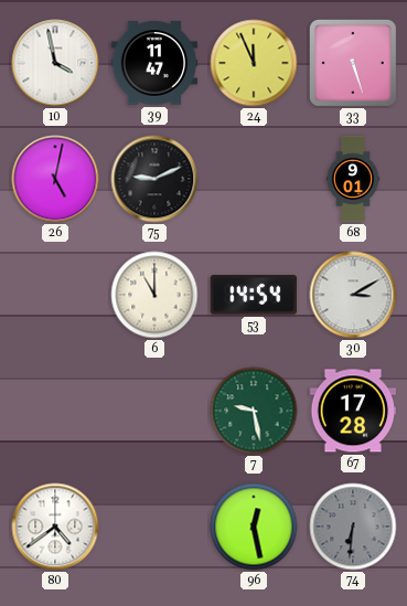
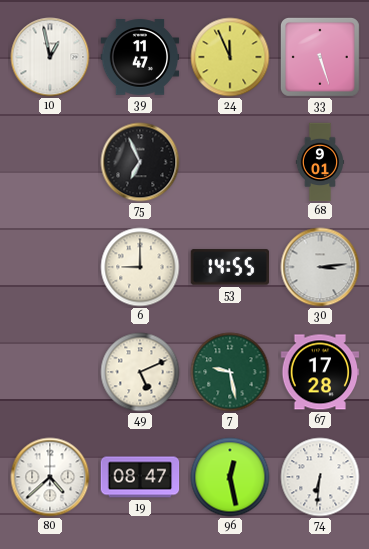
10: 3:58 -> 12:58 (50, 57)
26: 5:02 -> none (55, 179)
75: 9:11 -> 6:56 (140, 162)
6: 11:00 -> 9:00 (140, 267)
53: 14:54 -> 14:55 (230, 267)
30: 3:10 -> 3:14 (320, 267)
49: none -> 5:11 (140, 372)
80: 4:39 -> 4:38 (50, 477)
19: none -> 08:47 (140, 477)
74 dial: grey -> white (320, 477)
